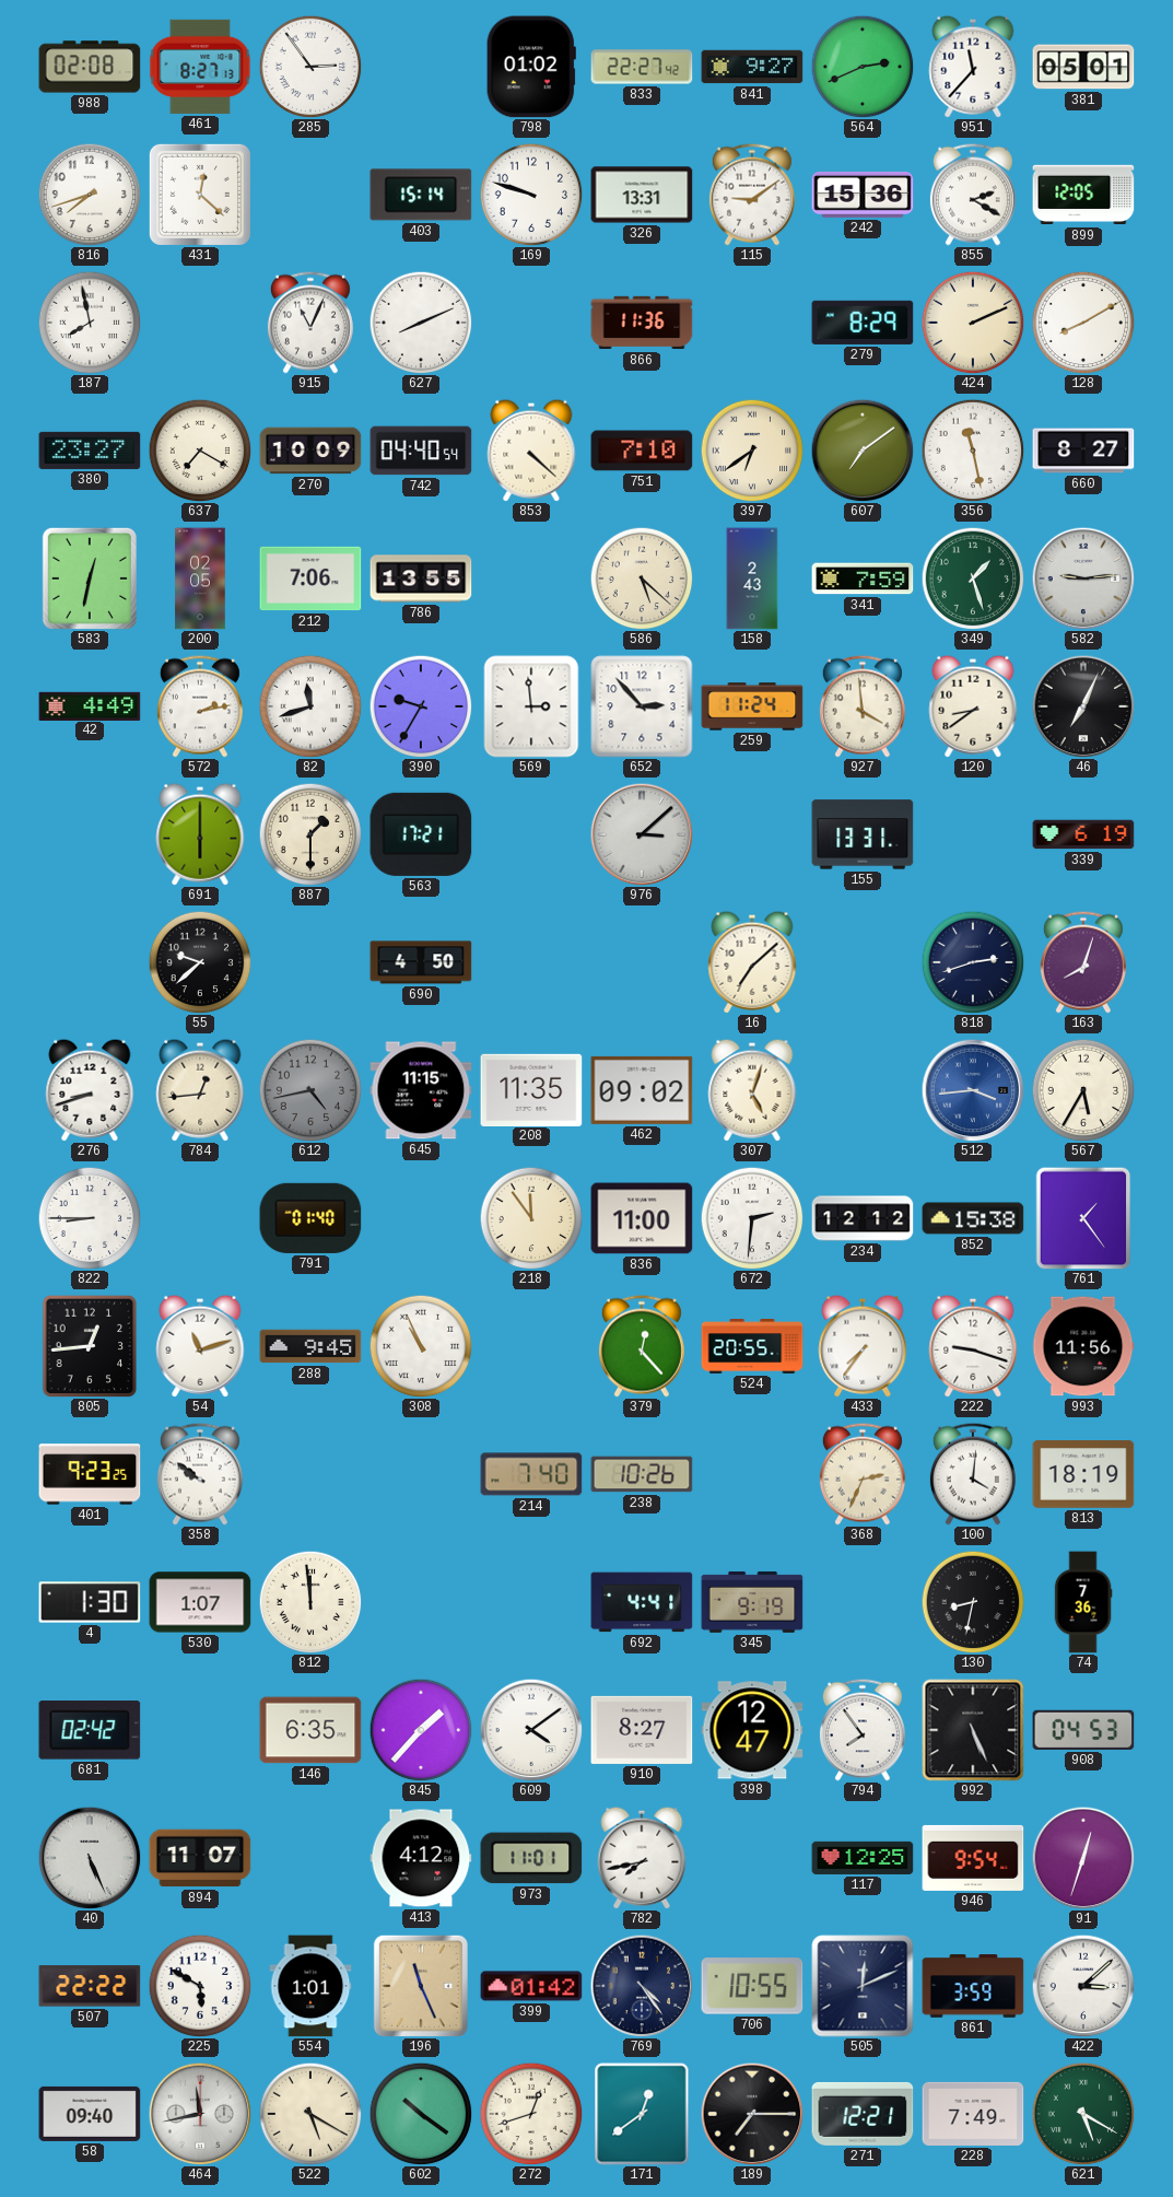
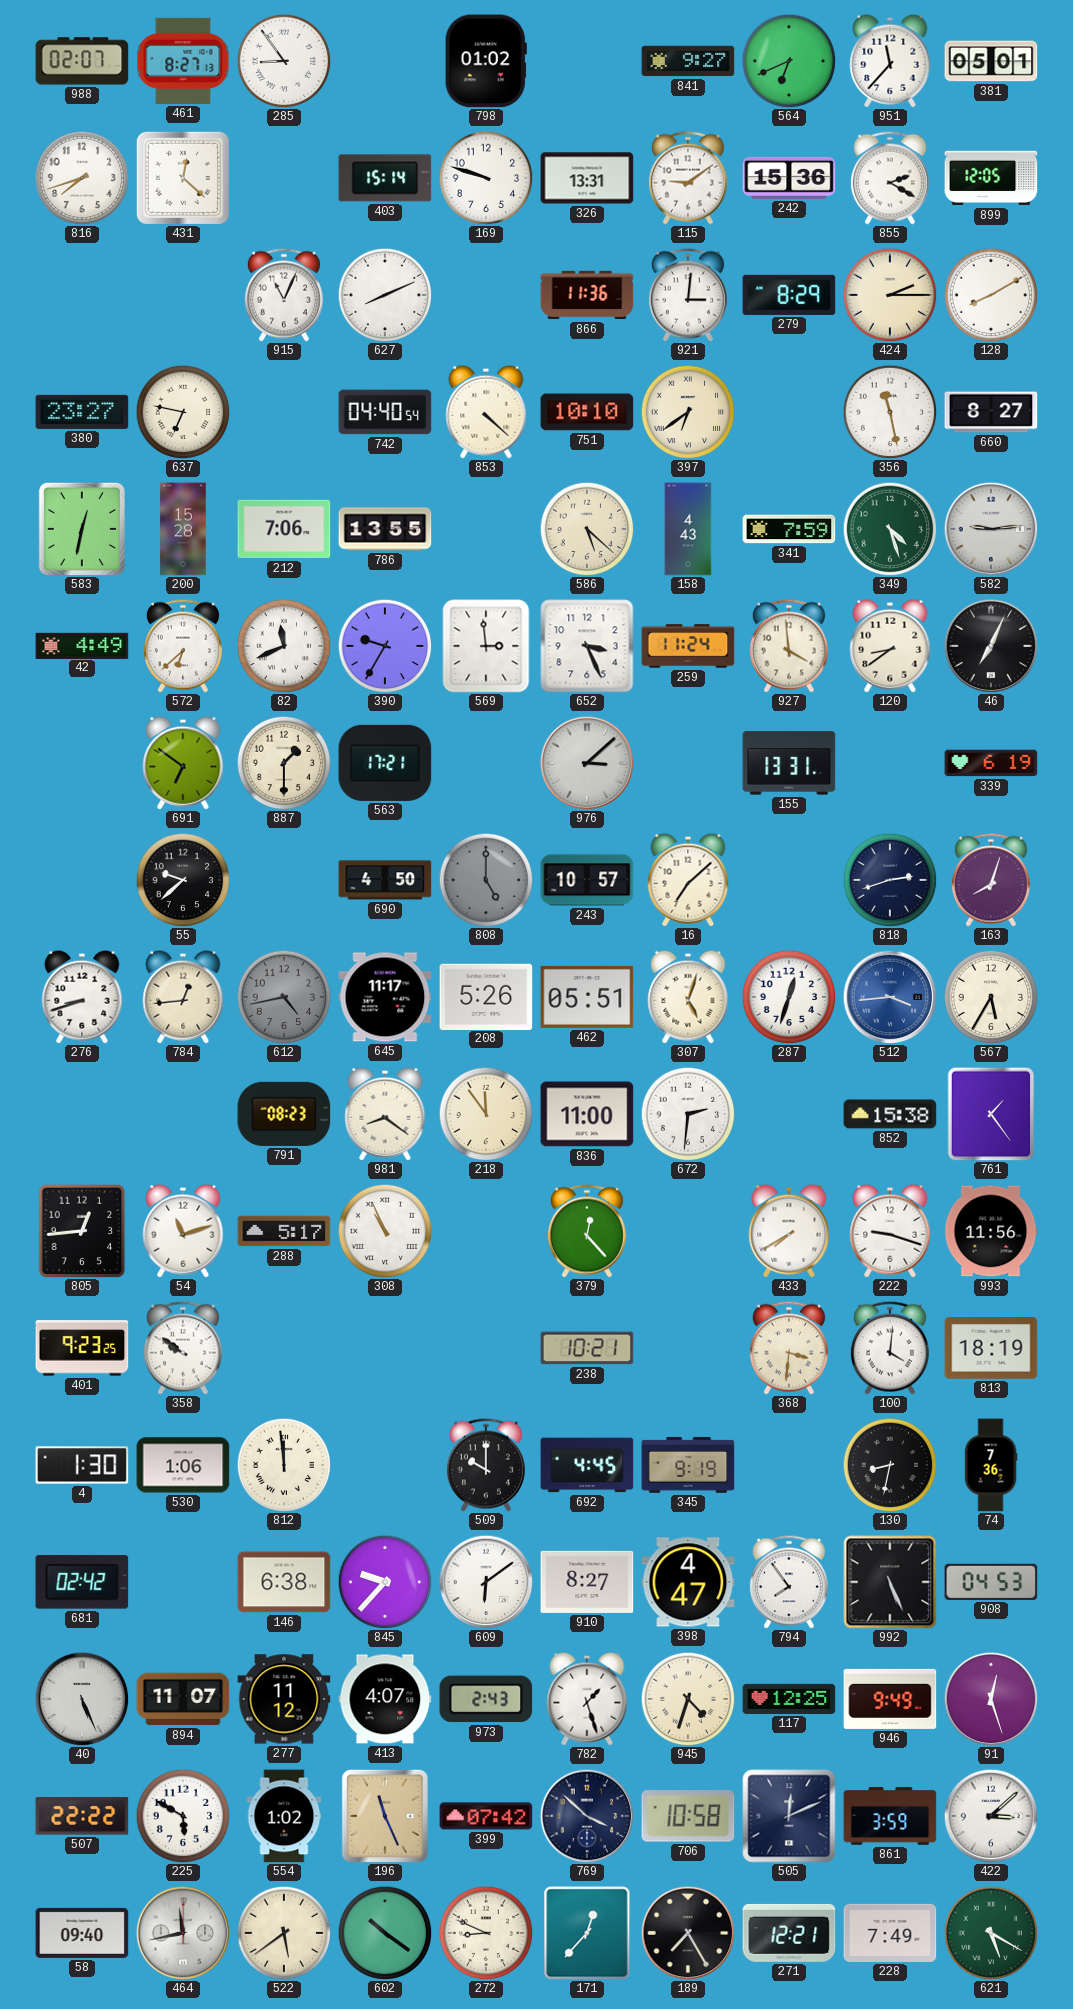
988: 02:08 -> 02:07 (82, 61)
285: 2:54 -> 8:54 (284, 61)
833: 22:27 -> none (642, 67)
564: 2:41 -> 6:41 (789, 61)
187: 7:58 -> none (90, 323)
921: none -> 3:01 (688, 295)
424: 2:11 -> 2:15 (890, 295)
637: 7:20 -> 6:47 (183, 412)
270: 10:09 -> none (310, 451)
751: 7:10 -> 10:10 (587, 412)
607: 7:09 -> none (863, 451)
200: 02:05 -> 15:28 (183, 529)
158: 2:43 -> 4:43 (688, 529)
349: 1:27 -> 4:27 (890, 529)
572: 2:13 -> 6:38 (183, 646)
82: 11:42 -> 11:41 (284, 646)
652: 2:53 -> 3:26 (587, 646)
691: 6:00 -> 6:51 (183, 763)
808: none -> 5:00 (486, 880)
243: none -> 10:57 (587, 880)
645: 11:15 -> 11:17 (385, 997)
208: 11:35 -> 5:26 (486, 996)
462: 09:02 -> 05:51 (587, 997)
287: none -> 12:33 (789, 997)
822: 8:45 -> none (90, 1218)
791: 01:40 -> 08:23 (284, 1114)
981: none -> 8:21 (385, 1114)
234: 12:12 -> none (863, 1218)
288: 9:45 -> 5:17 (284, 1231)
524: 20:55 -> none (752, 1347)
433: 7:36 -> 7:40 (789, 1231)
214: 7:40 -> none (531, 1474)
238: 10:26 -> 10:21 (587, 1348)
368: 2:34 -> 3:31 (789, 1348)
530: 1:07 -> 1:06 (183, 1465)
509: none -> 10:00 (486, 1465)
692: 4:41 -> 4:45 (587, 1465)
146: 6:35 -> 6:38 (284, 1582)
845: 1:37 -> 9:37 (385, 1582)
609: 4:09 -> 6:09 (486, 1582)
398: 12:47 -> 4:47 (688, 1582)
277: none -> 11:12 (284, 1699)
413: 4:12 -> 4:07 (385, 1699)
973: 11:01 -> 2:43 (486, 1699)
782: 7:43 -> 1:27 (587, 1699)
945: none -> 4:33 (688, 1699)
946: 9:54 -> 9:49 (890, 1699)
91: 12:33 -> 12:27 (991, 1699)
554: 1:01 -> 1:02 (284, 1816)
399: 01:42 -> 07:42 (486, 1816)
769: 4:24 -> 3:52 (587, 1816)
706: 10:55 -> 10:58 (688, 1816)
522: 5:20 -> 5:39 (284, 1933)
272: 12:42 -> 8:49 (486, 1933)
171: 12:39 -> 12:37 (587, 1933)
189: 7:15 -> 7:25 (688, 1933)
